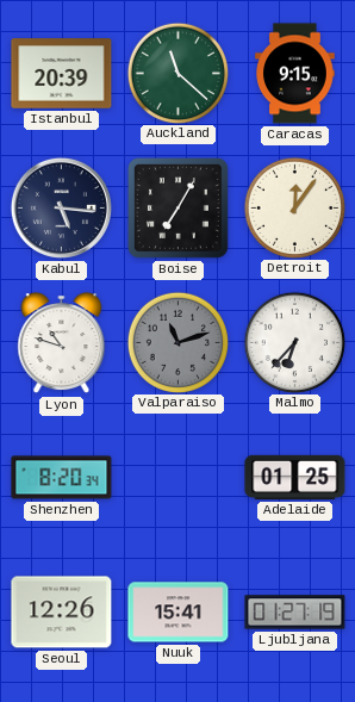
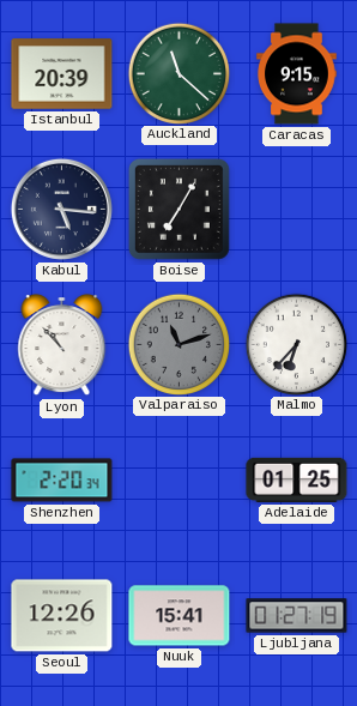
Detroit: 12:06 -> none (294, 207)
Lyon: 10:48 -> 10:53 (62, 345)
Shenzhen: 8:20 -> 2:20 (62, 481)
